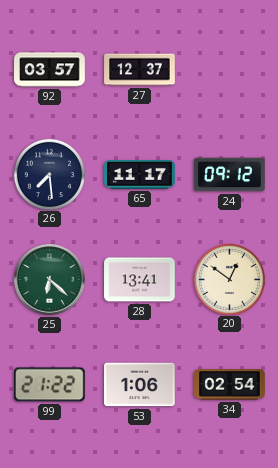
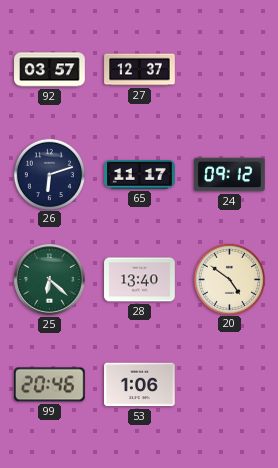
26: 7:29 -> 6:12 (49, 174)
28: 13:41 -> 13:40 (140, 280)
20: 12:51 -> 4:51 (229, 279)
99: 21:22 -> 20:46 (50, 385)
34: 02:54 -> none (230, 385)
